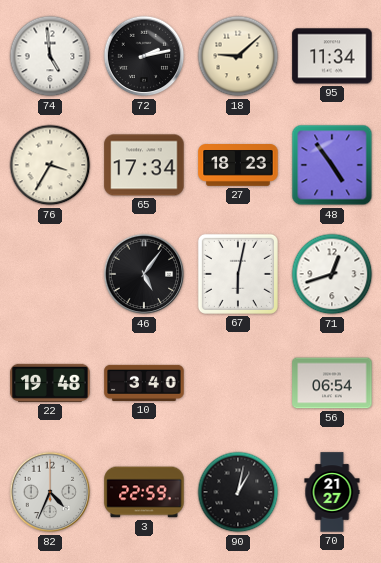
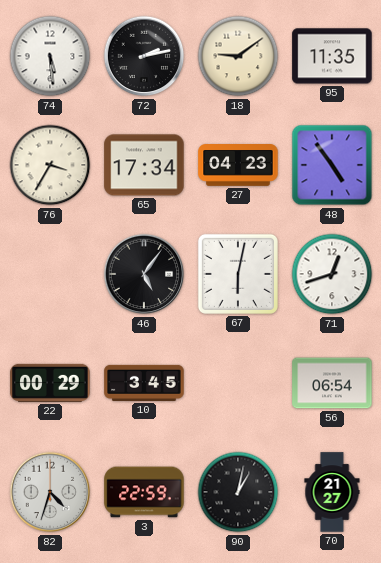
74: 4:59 -> 5:29 (50, 56)
18: 9:08 -> 9:09 (238, 56)
95: 11:34 -> 11:35 (332, 56)
27: 18:23 -> 04:23 (238, 165)
22: 19:48 -> 00:29 (50, 383)
10: 3:40 -> 3:45 (144, 383)
82: 4:34 -> 4:33 (50, 492)
